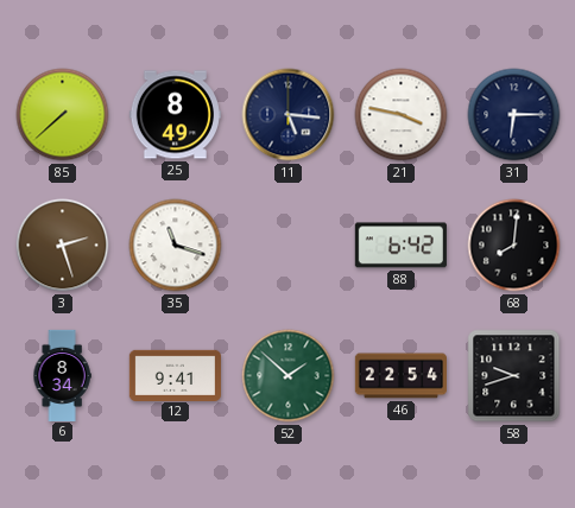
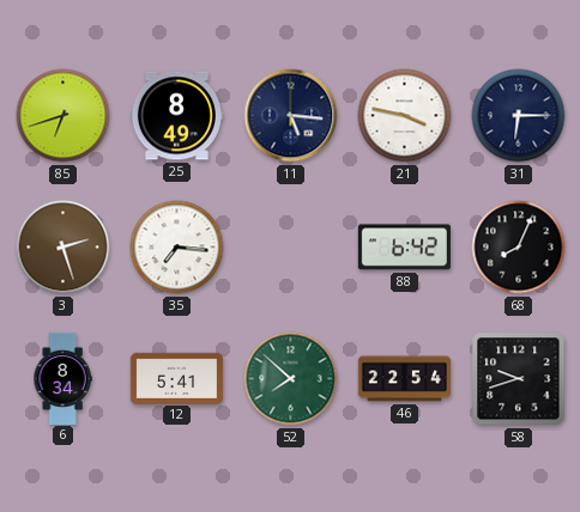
85: 7:38 -> 6:42 (64, 116)
35: 11:18 -> 7:16 (177, 248)
68: 8:01 -> 8:04 (519, 248)
12: 9:41 -> 5:41 (176, 378)
52: 1:52 -> 7:52 (291, 379)
